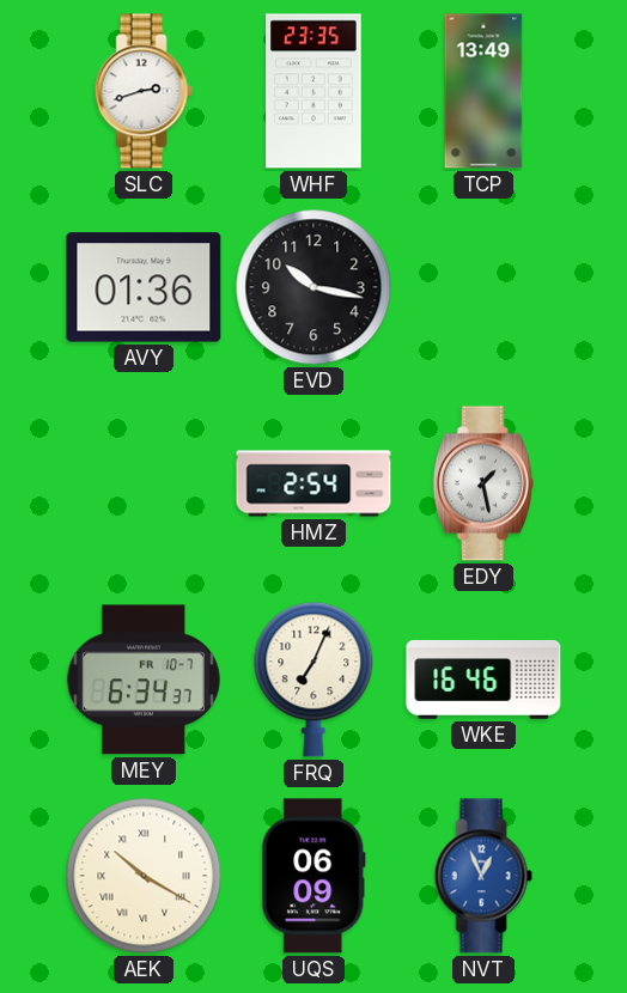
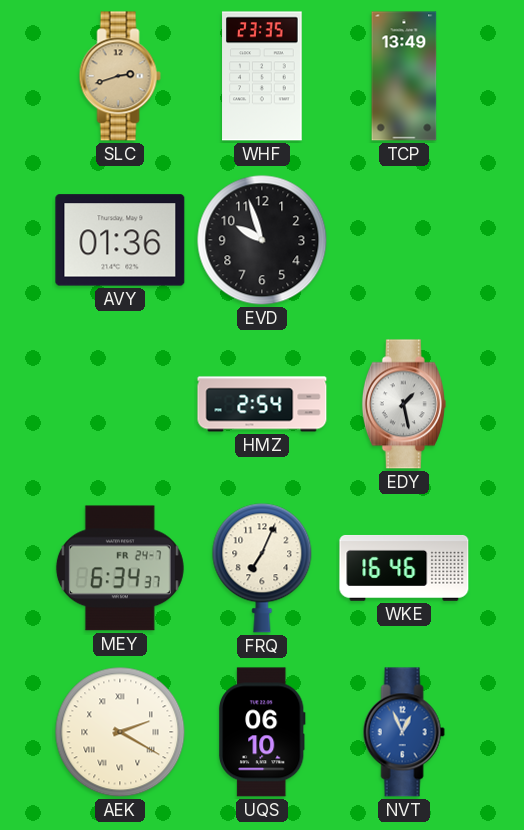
SLC dial: white -> champagne (120, 76)
EVD: 10:17 -> 9:57 (262, 240)
MEY date: FR 10-7 -> FR 24-7 (120, 568)
AEK: 10:20 -> 2:20 (120, 732)
UQS: 06:09 -> 06:10 (262, 732)
